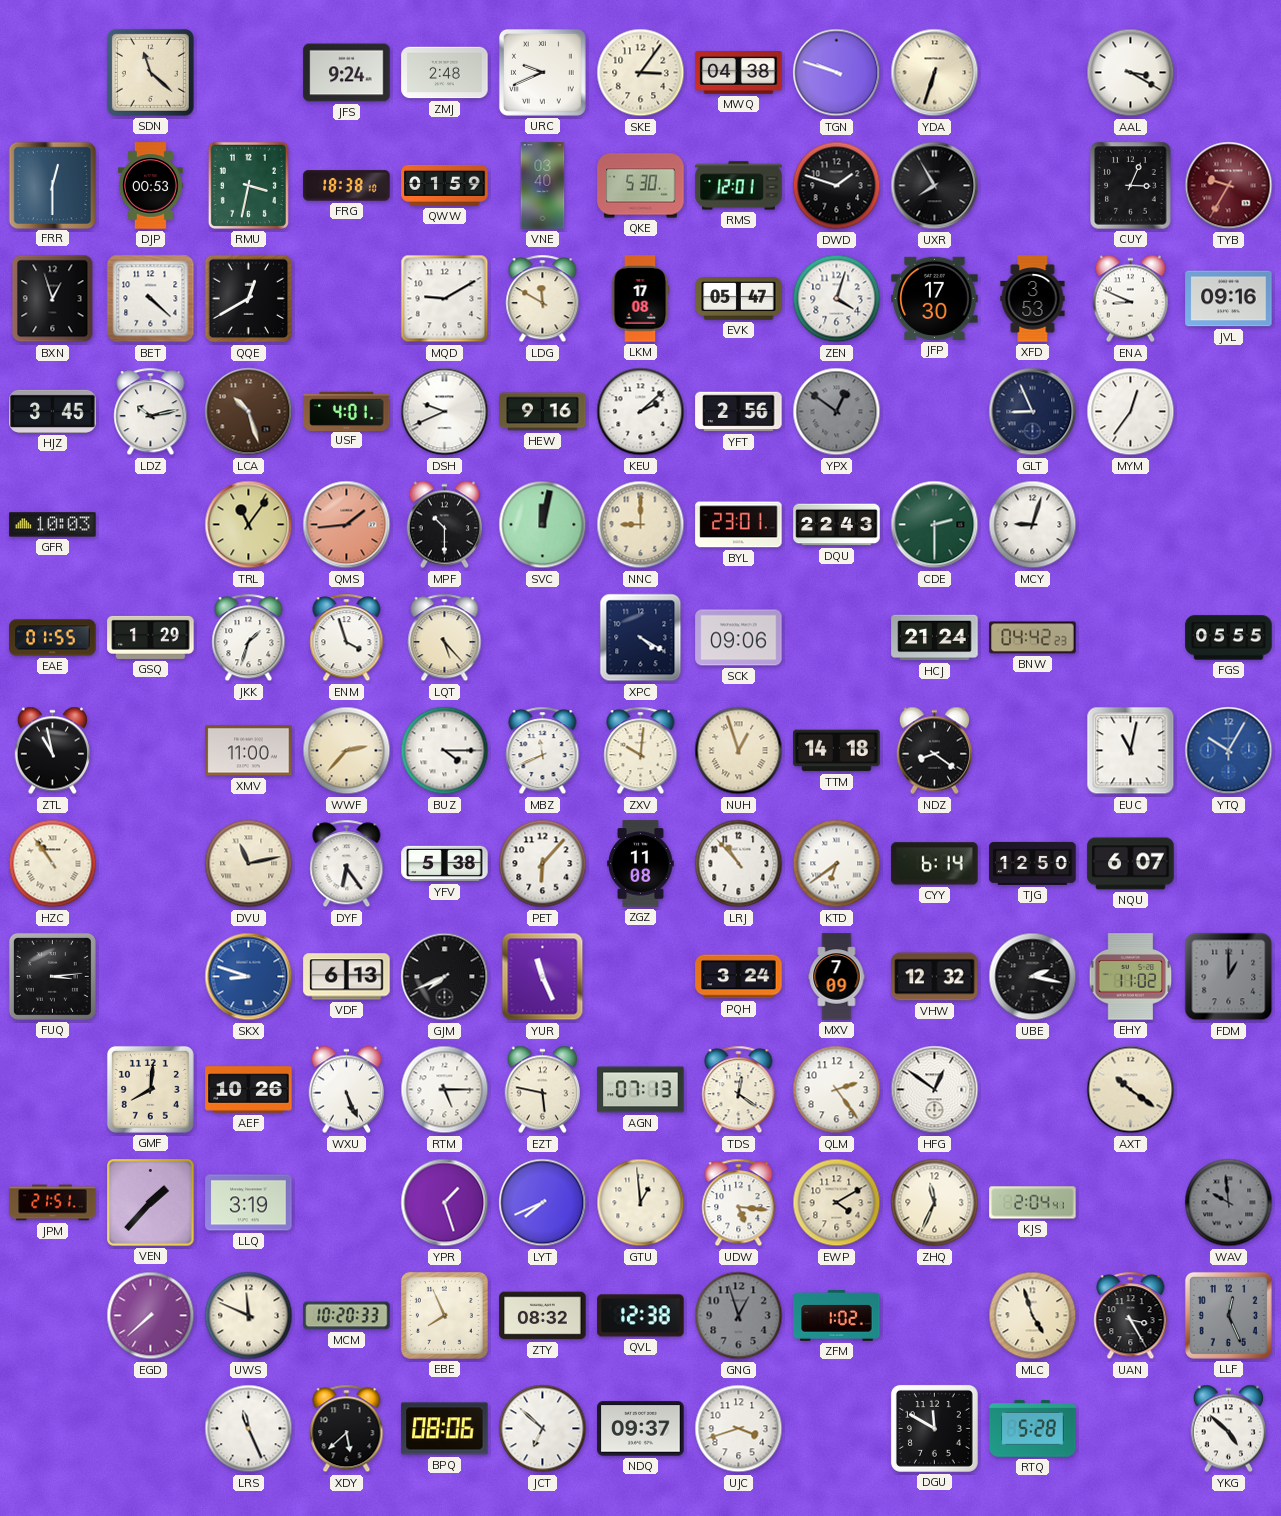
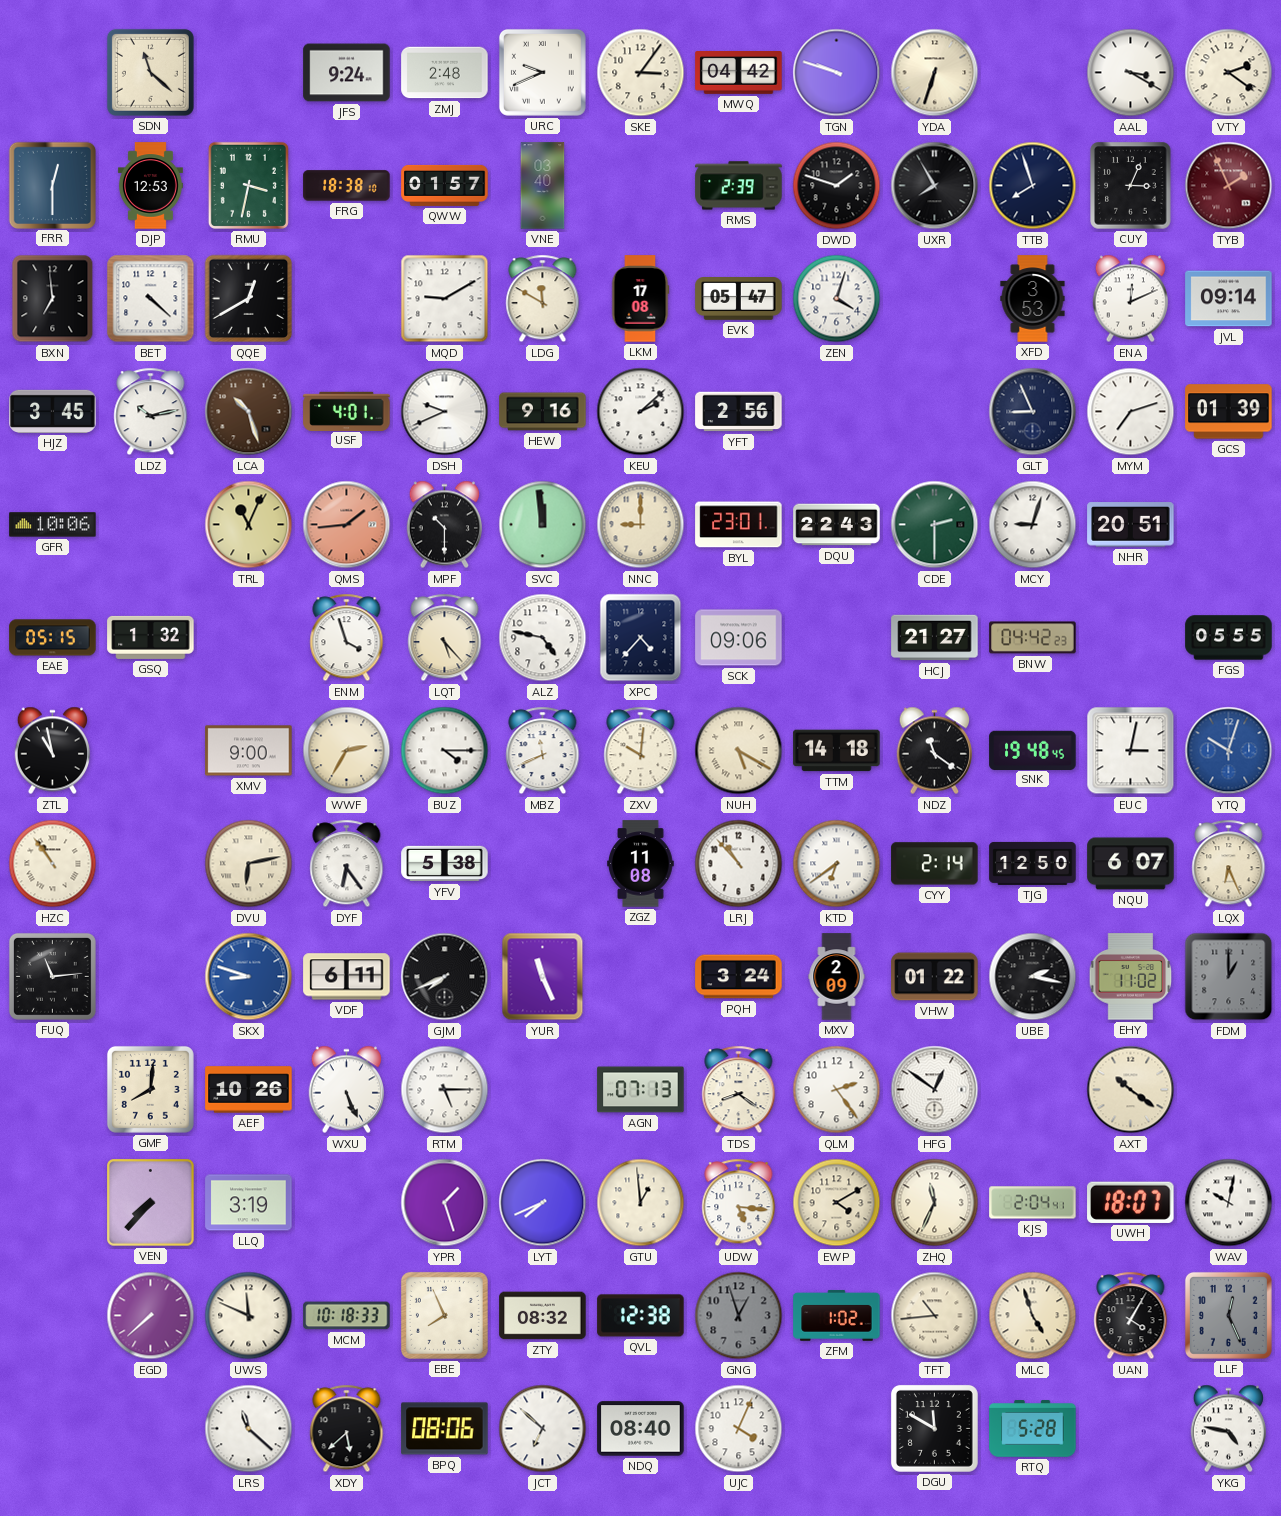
MWQ: 04:38 -> 04:42 (739, 73)
VTY: none -> 2:21 (1229, 73)
DJP: 00:53 -> 12:53 (150, 186)
QWW: 01:59 -> 01:57 (445, 185)
QKE: 5:30 -> none (641, 186)
RMS: 12:01 -> 2:39 (739, 186)
TTB: none -> 7:57 (1033, 186)
TYB: 9:35 -> 1:56 (1229, 186)
BXN: 12:57 -> 6:59 (53, 299)
JFP: 17:30 -> none (935, 298)
ENA: 8:49 -> 12:11 (1131, 299)
JVL: 09:16 -> 09:14 (1229, 299)
YPX: 12:51 -> none (837, 412)
MYM: 12:36 -> 7:12 (1131, 412)
GCS: none -> 01:39 (1229, 412)
GFR: 10:03 -> 10:06 (53, 525)
TRL: 11:06 -> 11:04 (249, 525)
SVC: 12:02 -> 11:59 (543, 525)
NHR: none -> 20:51 (1131, 525)
EAE: 01:55 -> 05:15 (53, 638)
GSQ: 1:29 -> 1:32 (151, 637)
JKK: 1:33 -> none (249, 638)
ALZ: none -> 4:47 (543, 638)
XPC: 4:20 -> 4:37 (641, 638)
HCJ: 21:24 -> 21:27 (935, 638)
XMV: 11:00 -> 9:00 (249, 751)
WWF: 2:37 -> 2:35 (347, 751)
NUH: 12:57 -> 5:20 (739, 751)
NDZ: 8:21 -> 11:21 (935, 751)
SNK: none -> 19:48 (1033, 750)
EUC: 11:02 -> 3:02 (1131, 751)
YTQ: 10:05 -> 10:03 (1229, 751)
DVU: 11:13 -> 6:13 (249, 864)
PET: 6:07 -> none (543, 864)
CYY: 6:14 -> 2:14 (935, 864)
LQX: none -> 6:26 (1229, 864)
FUQ: 3:14 -> 11:14 (52, 976)
VDF: 6:13 -> 6:11 (347, 977)
MXV: 7:09 -> 2:09 (837, 977)
VHW: 12:32 -> 01:22 (935, 977)
EZT: 5:47 -> none (543, 1090)
TDS: 12:21 -> 8:21 (739, 1090)
JPM: 21:51 -> none (53, 1203)
VEN: 1:37 -> 7:37 (151, 1203)
UWH: none -> 18:07 (1131, 1202)
WAV: 9:59 -> 10:02 (1229, 1203)
WAV dial: grey -> white (1229, 1203)
MCM: 10:20 -> 10:18 (347, 1316)
TFT: none -> 10:44 (935, 1316)
UAN: 3:25 -> 4:05 (1131, 1316)
LRS: 11:26 -> 11:22 (249, 1429)
NDQ: 09:37 -> 08:40 (641, 1429)
UJC: 3:42 -> 4:04 (739, 1429)
YKG: 4:52 -> 4:47 (1229, 1429)
